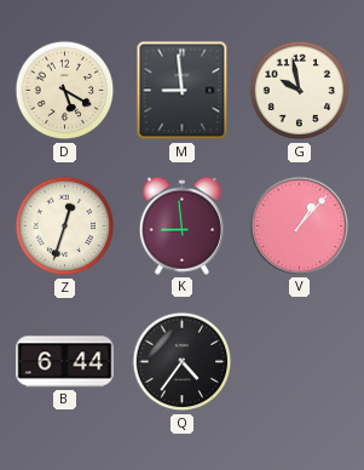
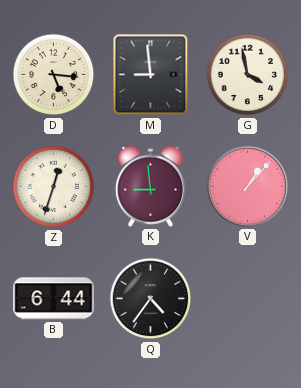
D: 5:20 -> 5:16 (54, 75)
G: 9:58 -> 3:58 (248, 75)
